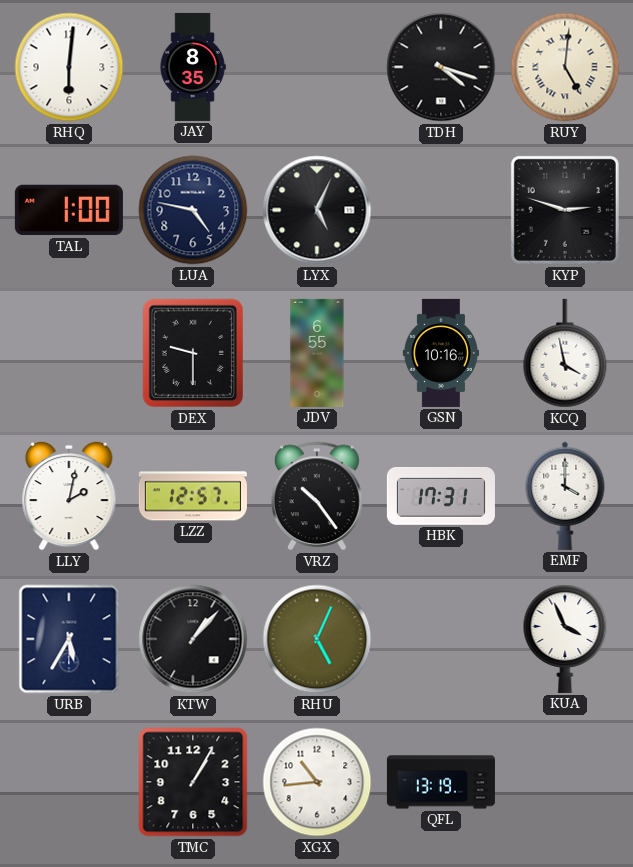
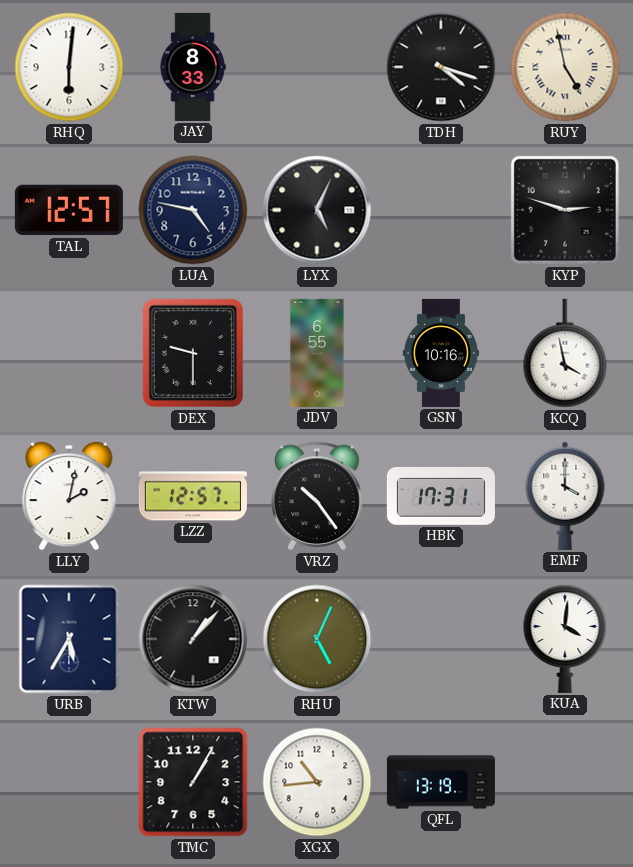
JAY: 8:35 -> 8:33 (193, 67)
RUY: 5:01 -> 4:58 (565, 67)
TAL: 1:00 -> 12:57 (69, 210)
KUA: 3:56 -> 4:01 (565, 639)
